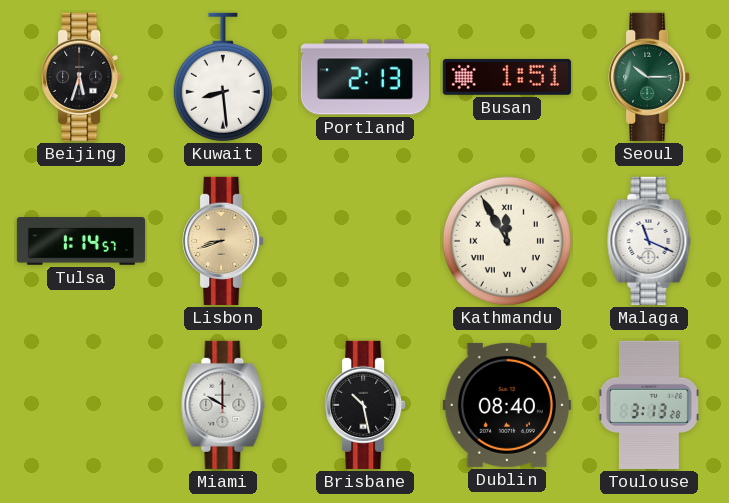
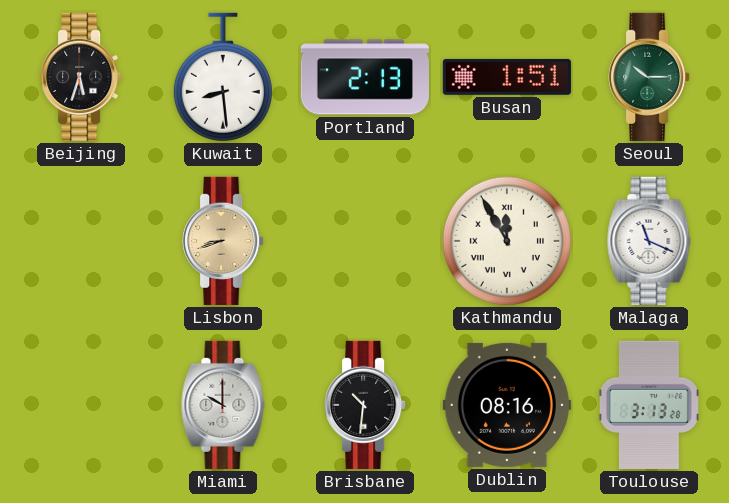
Tulsa: 1:14 -> none (80, 241)
Brisbane: 10:28 -> 10:31 (365, 405)
Dublin: 08:40 -> 08:16 (507, 405)
